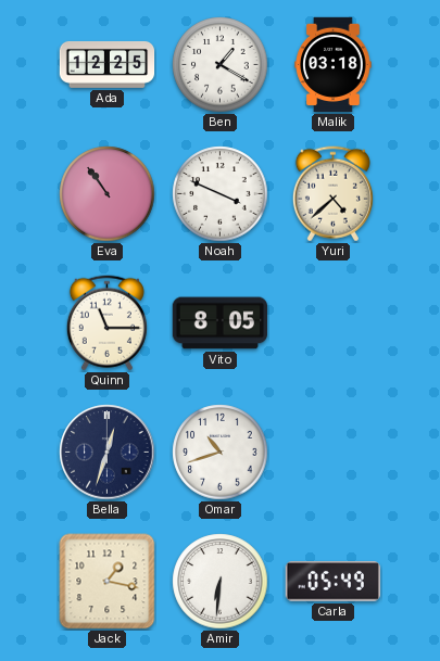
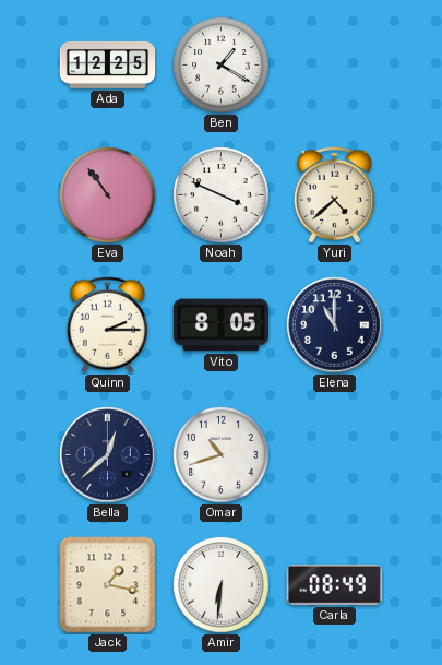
Malik: 03:18 -> none (334, 65)
Quinn: 11:15 -> 2:15 (107, 325)
Elena: none -> 11:00 (335, 325)
Bella: 12:33 -> 12:38 (108, 455)
Carla: 05:49 -> 08:49 (334, 585)
